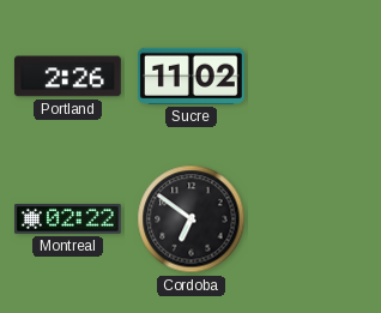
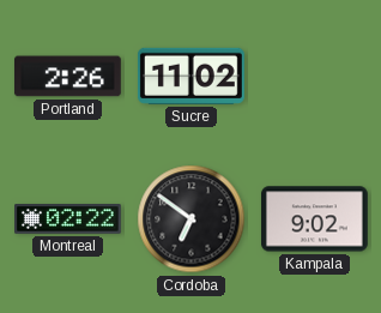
Kampala: none -> 9:02 (315, 219)
